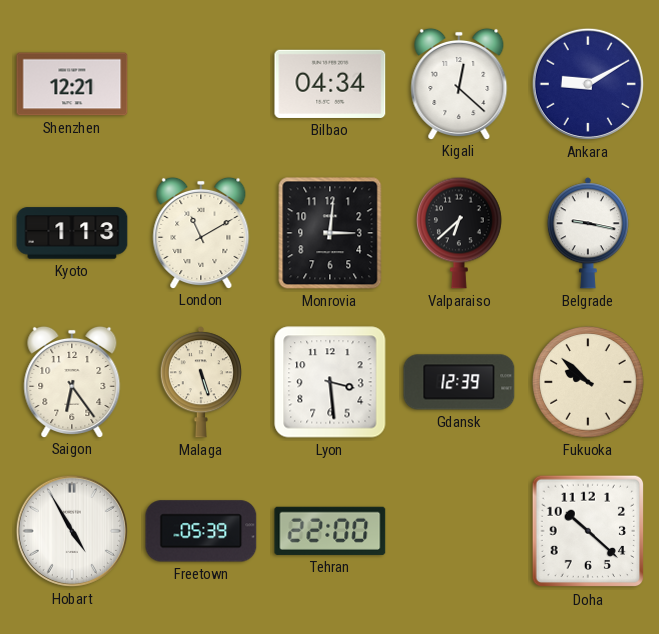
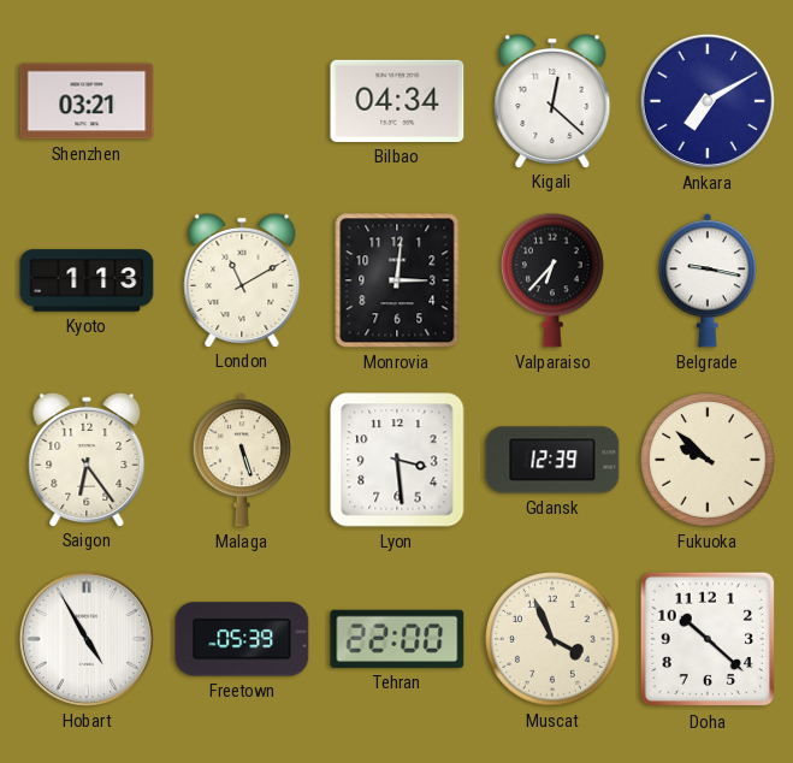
Shenzhen: 12:21 -> 03:21 (87, 101)
Ankara: 9:10 -> 7:10 (708, 101)
Valparaiso: 6:38 -> 6:37 (554, 280)
Muscat: none -> 3:56 (552, 639)
